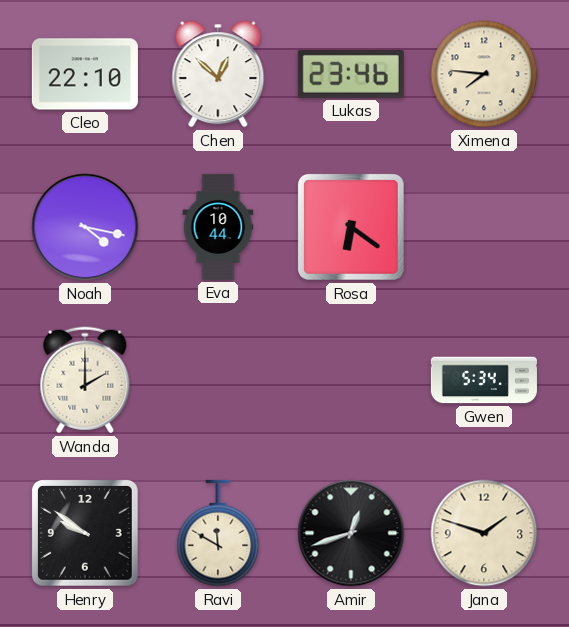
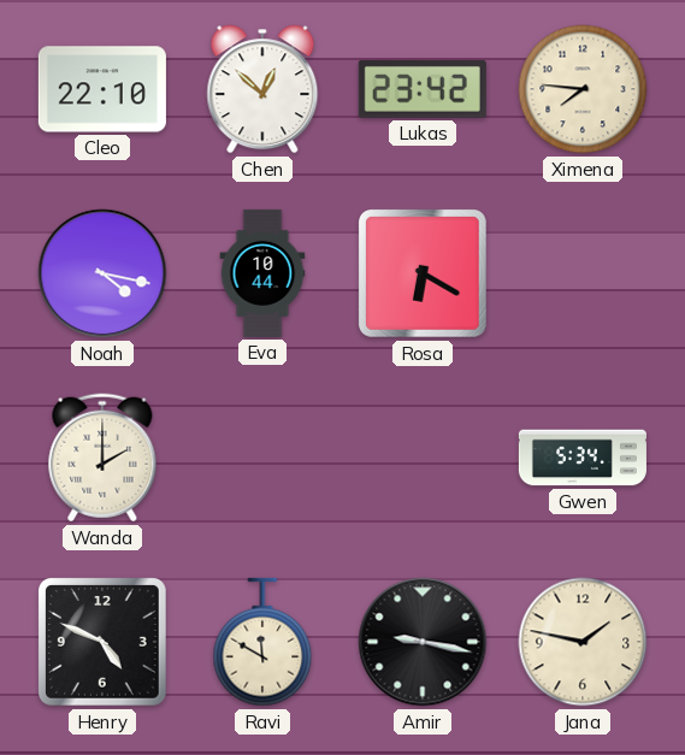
Lukas: 23:46 -> 23:42 (423, 89)
Rosa: 6:21 -> 6:20 (424, 275)
Henry: 9:51 -> 4:49 (104, 643)
Amir: 12:42 -> 9:17 (423, 642)
Jana: 1:48 -> 1:47 (583, 642)
